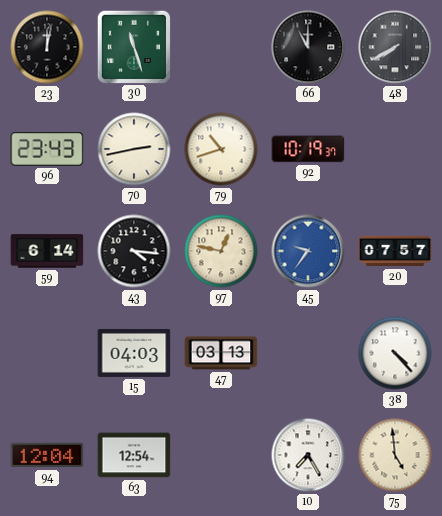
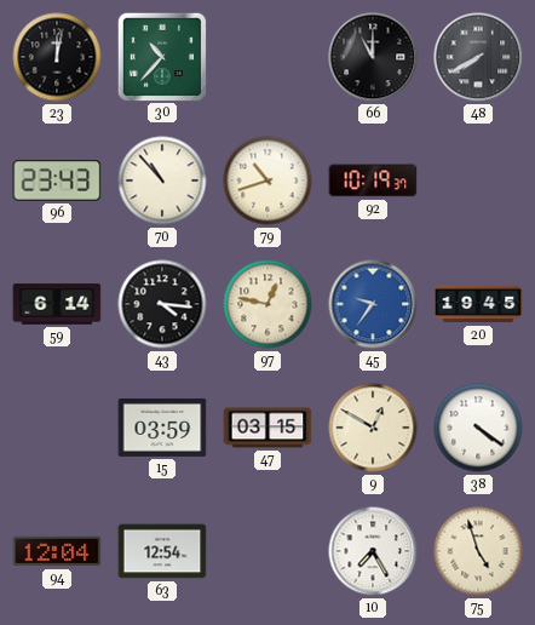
30: 11:27 -> 10:37 (161, 56)
70: 2:43 -> 10:53 (162, 180)
20: 07:57 -> 19:45 (478, 304)
15: 04:03 -> 03:59 (162, 428)
47: 03:13 -> 03:15 (267, 428)
9: none -> 12:50 (373, 428)
38: 4:23 -> 4:21 (478, 428)
75: 4:59 -> 4:57 (478, 551)
